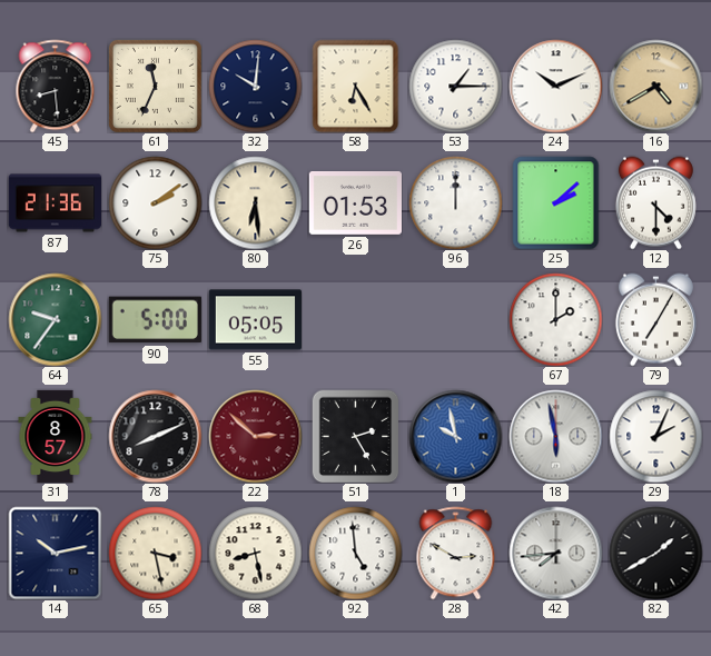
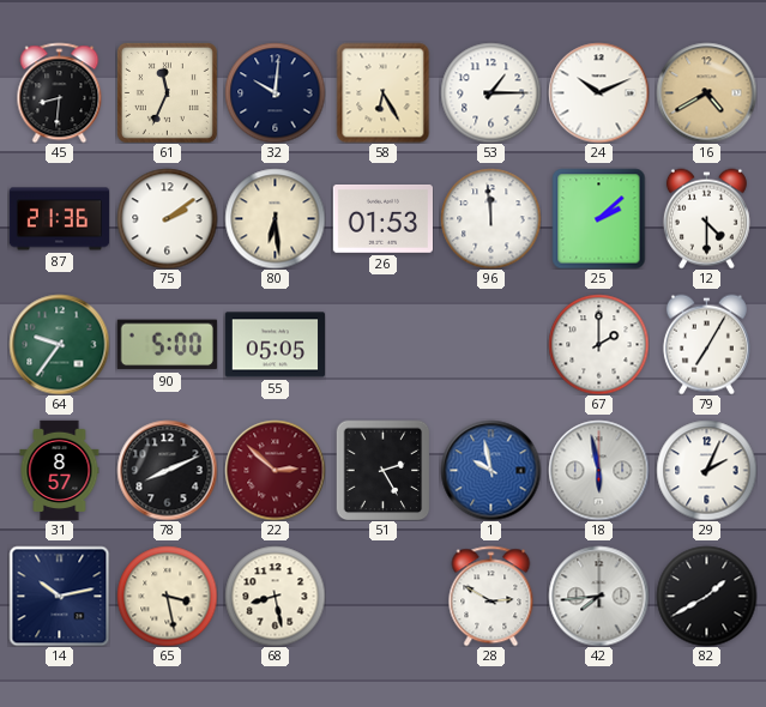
45: 8:29 -> 8:31 (60, 92)
96: 12:00 -> 11:59 (490, 218)
92: 4:59 -> none (355, 553)
